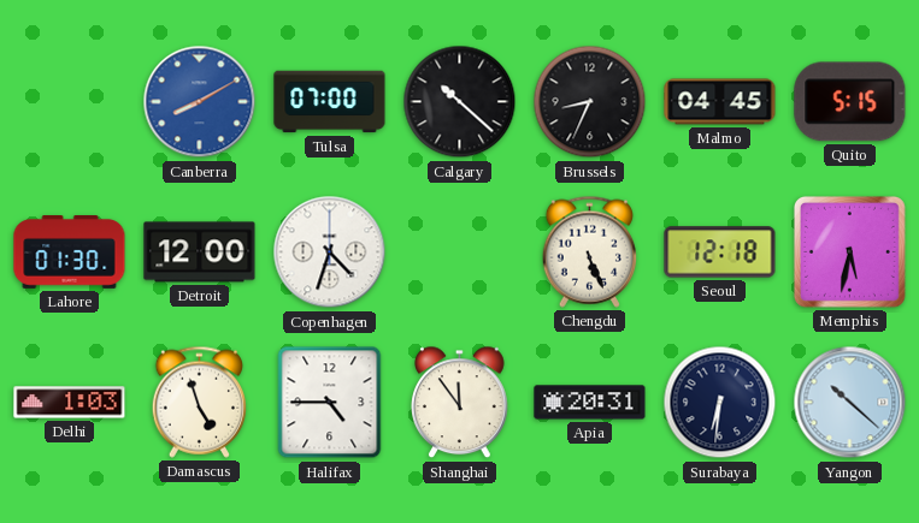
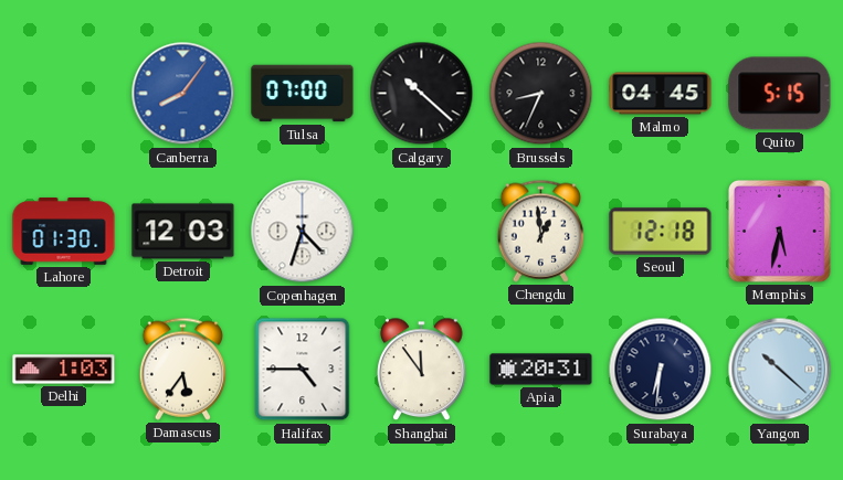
Canberra: 8:10 -> 8:06 (183, 94)
Detroit: 12:00 -> 12:03 (183, 232)
Chengdu: 5:26 -> 12:59 (540, 231)
Damascus: 4:57 -> 5:36 (182, 369)
